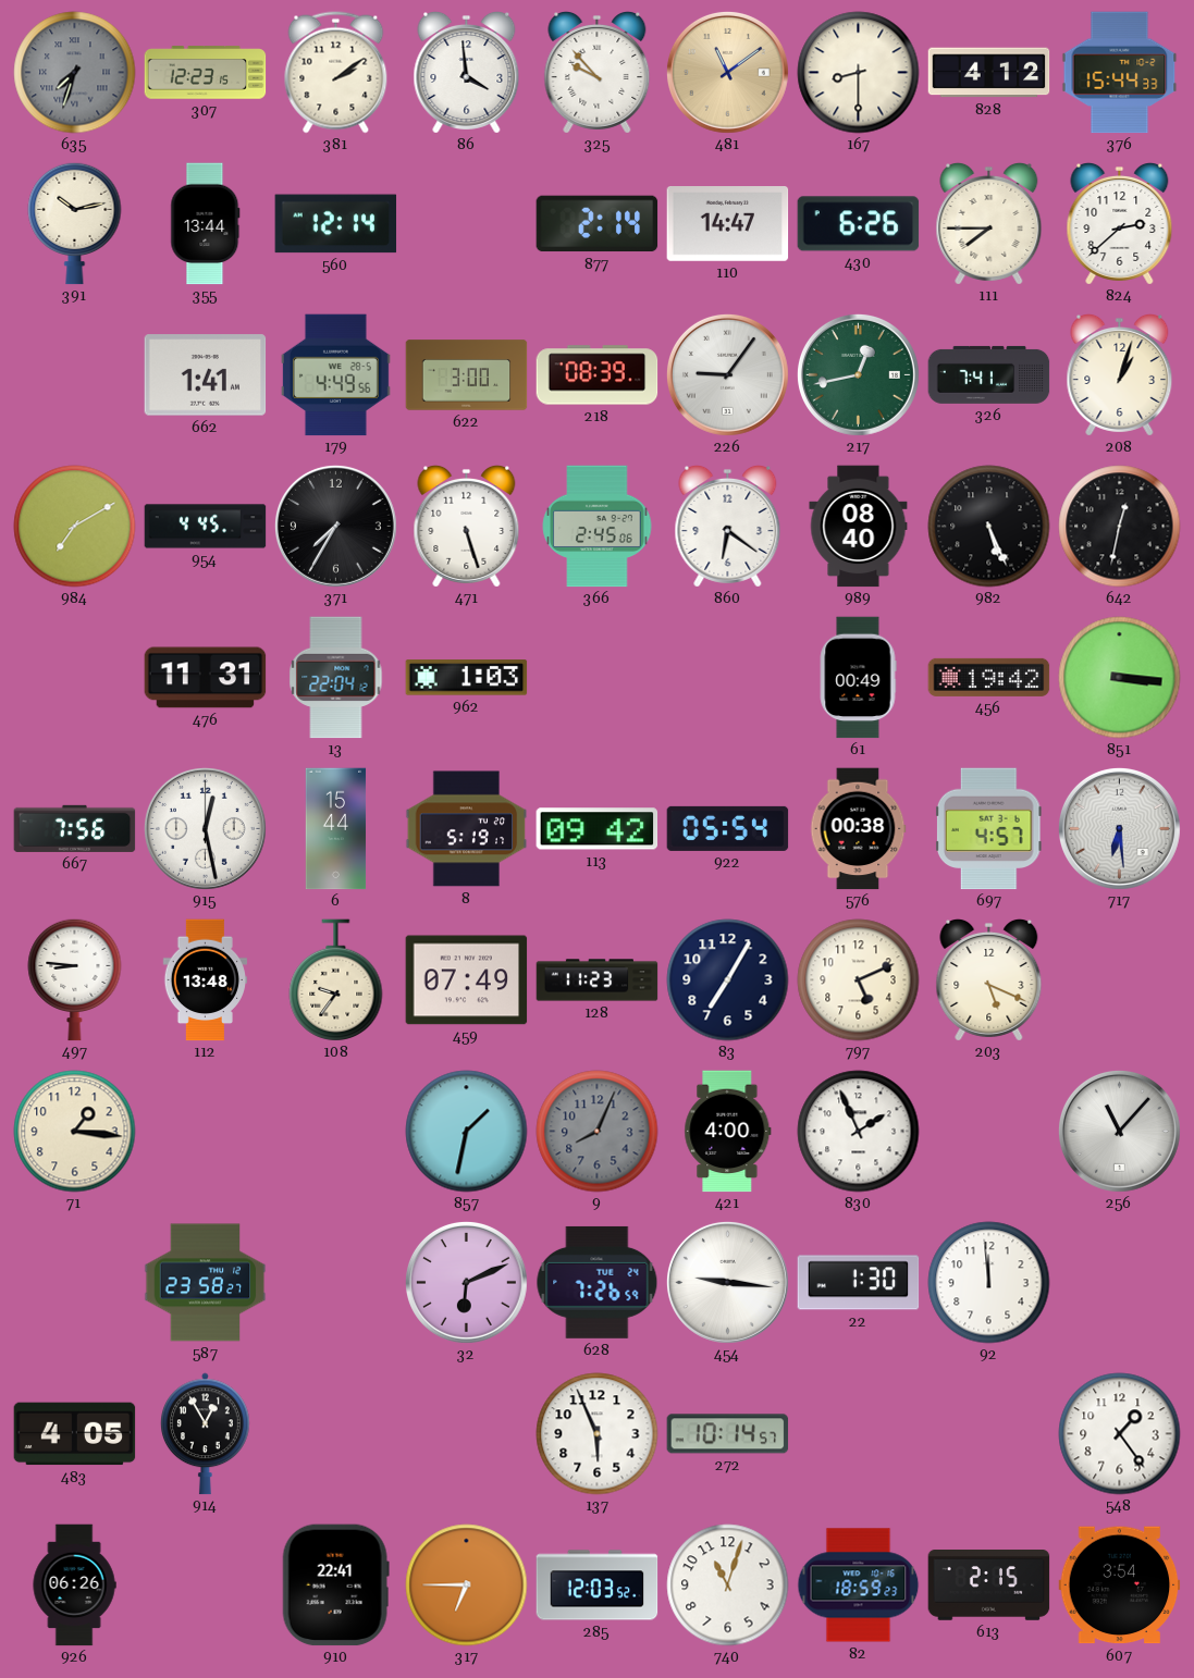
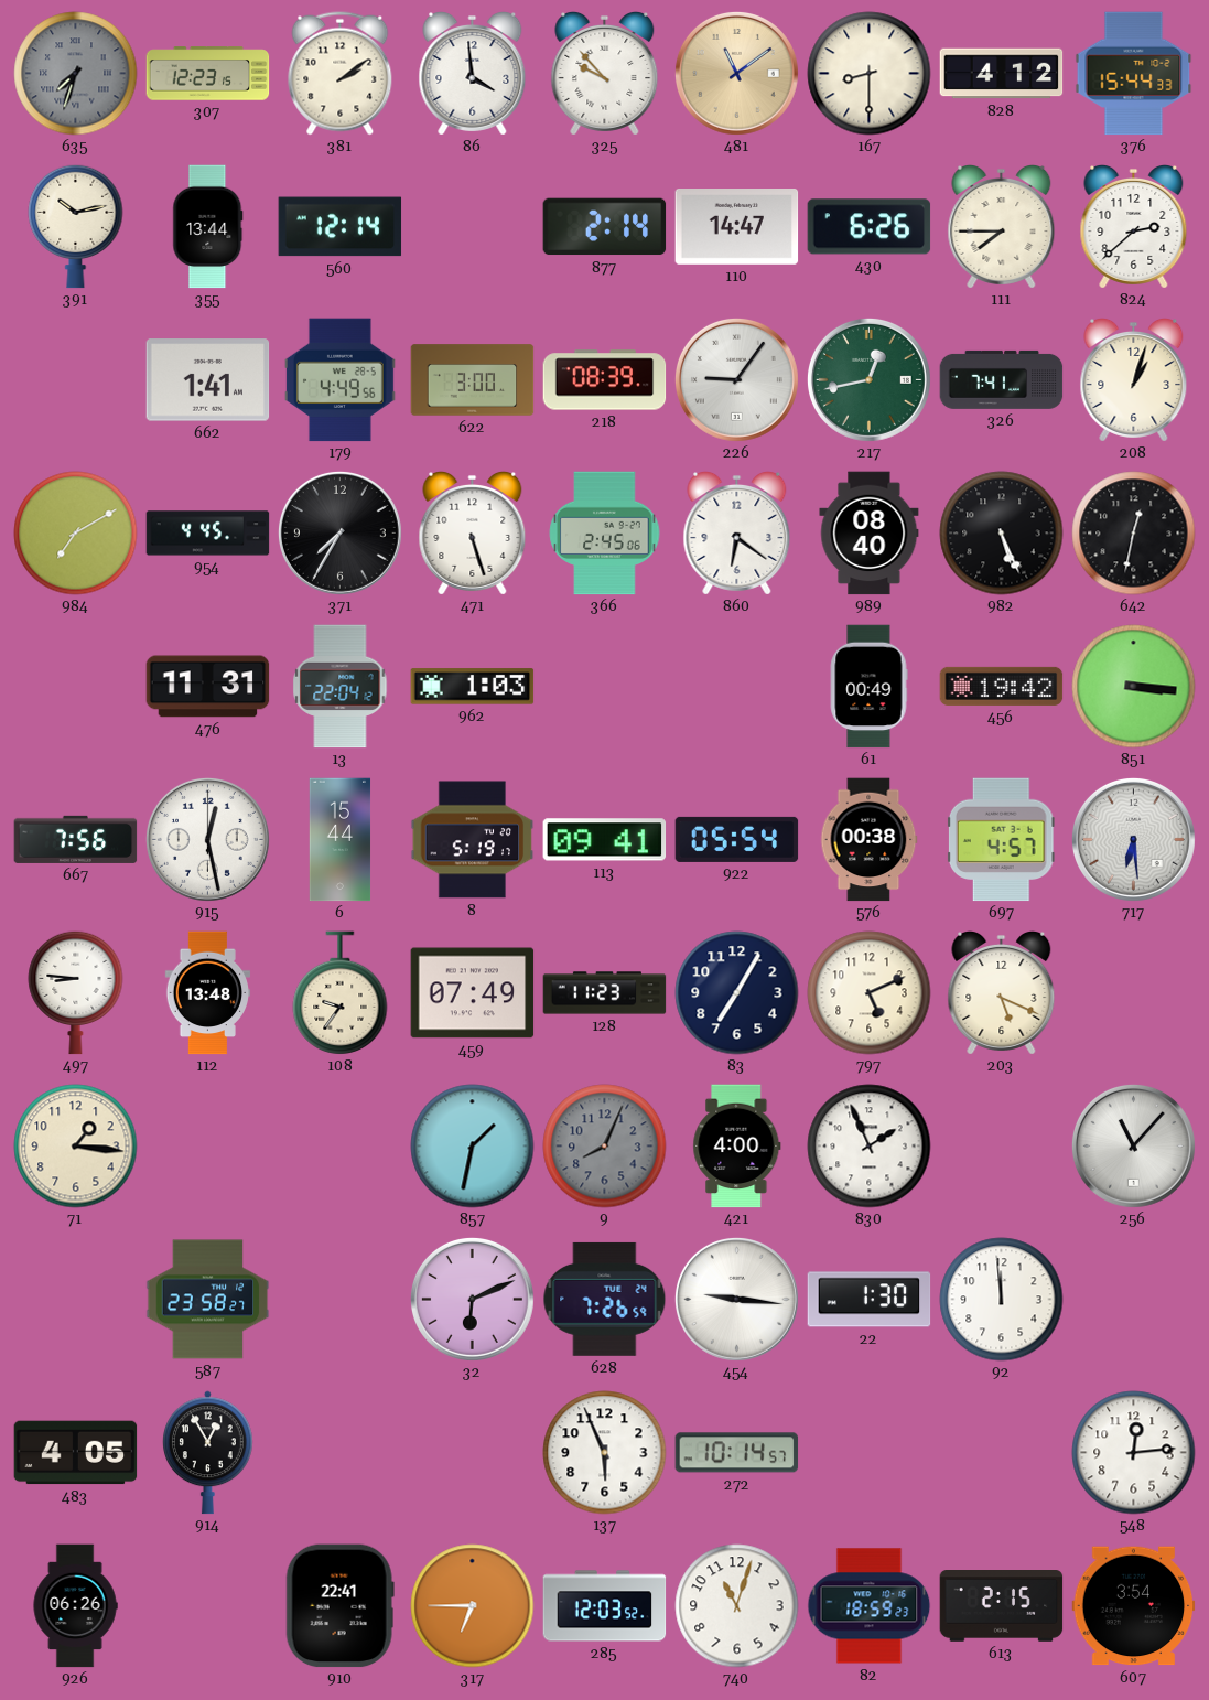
113: 09:42 -> 09:41 (605, 840)
548: 1:24 -> 12:14 (1134, 1453)
